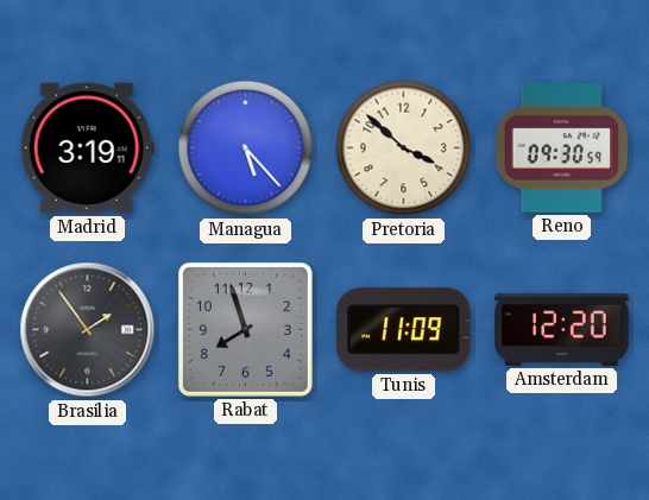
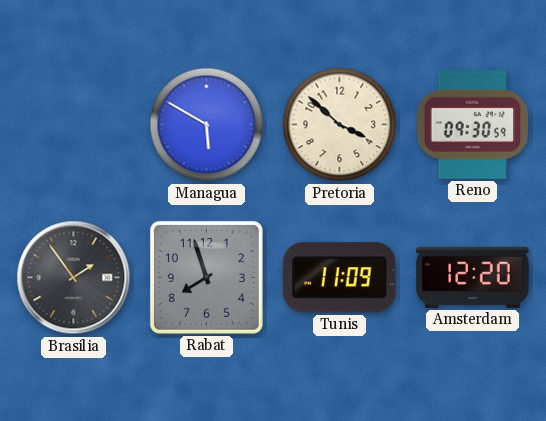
Madrid: 3:19 -> none (87, 148)
Managua: 5:23 -> 5:50 (207, 125)
